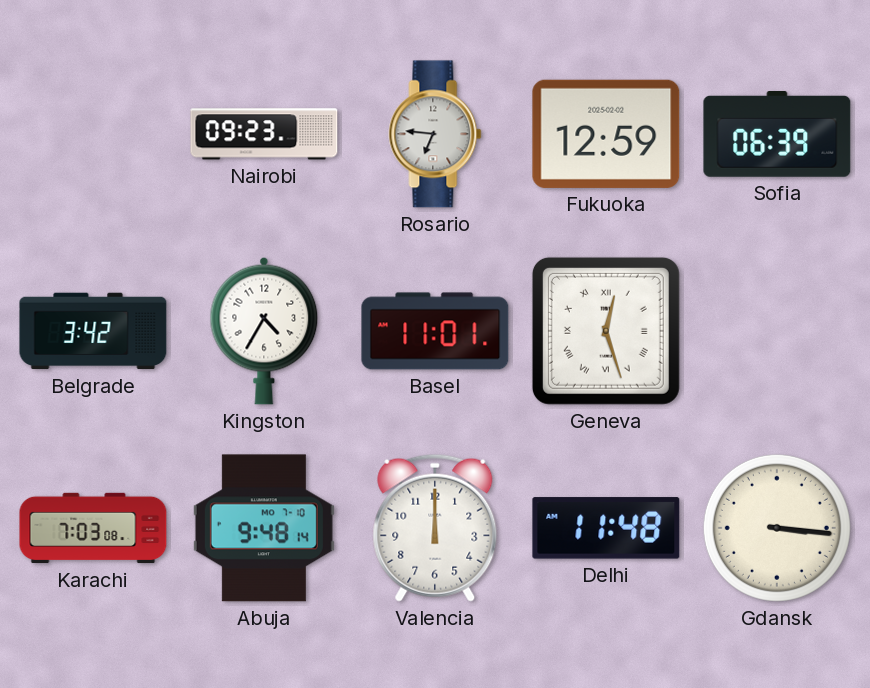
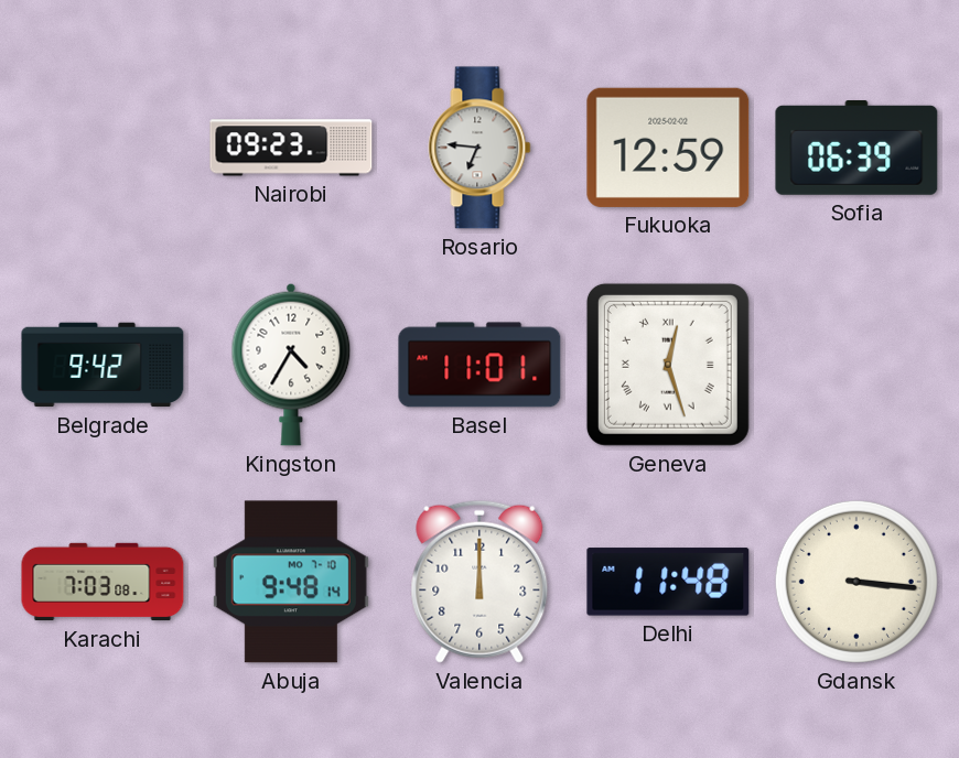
Belgrade: 3:42 -> 9:42 (103, 365)
